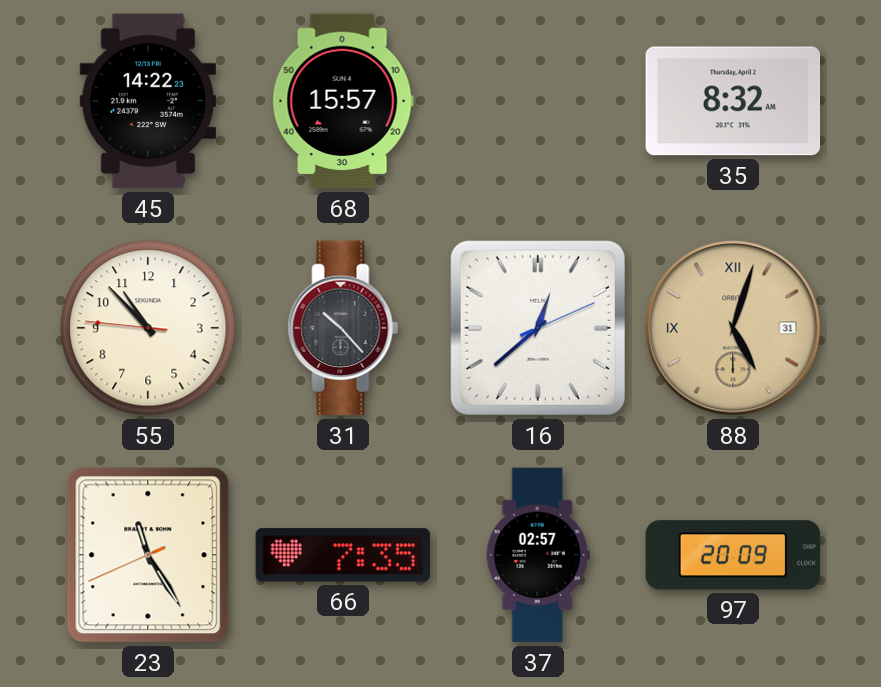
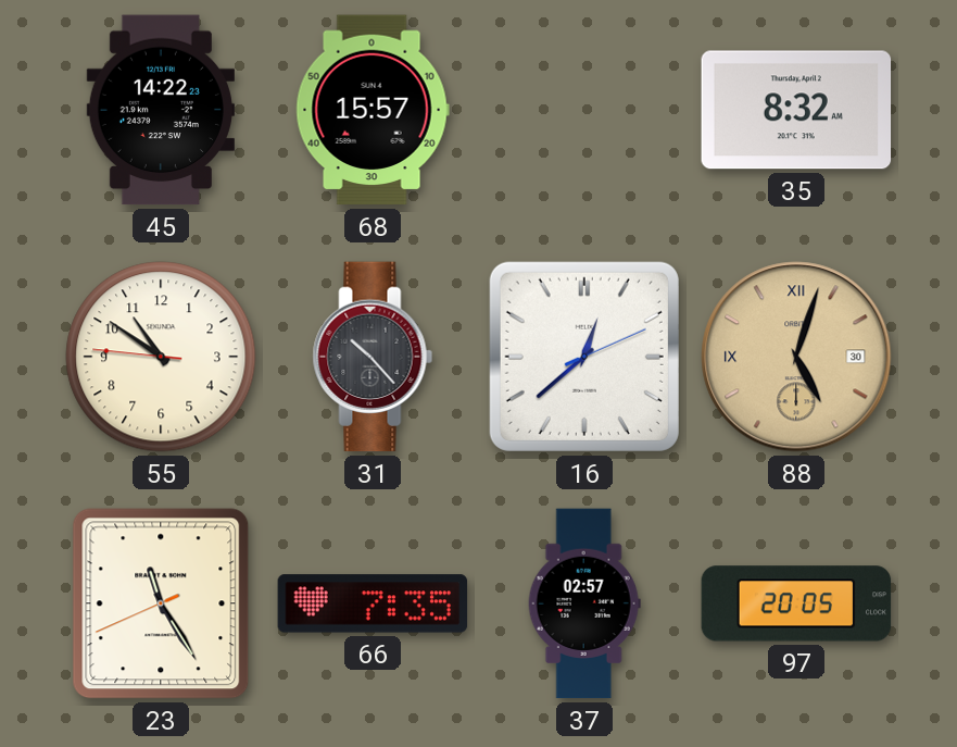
55: 10:52 -> 10:50 (161, 357)
88 date: 31 -> 30 (796, 357)
97: 20:09 -> 20:05 (796, 603)
